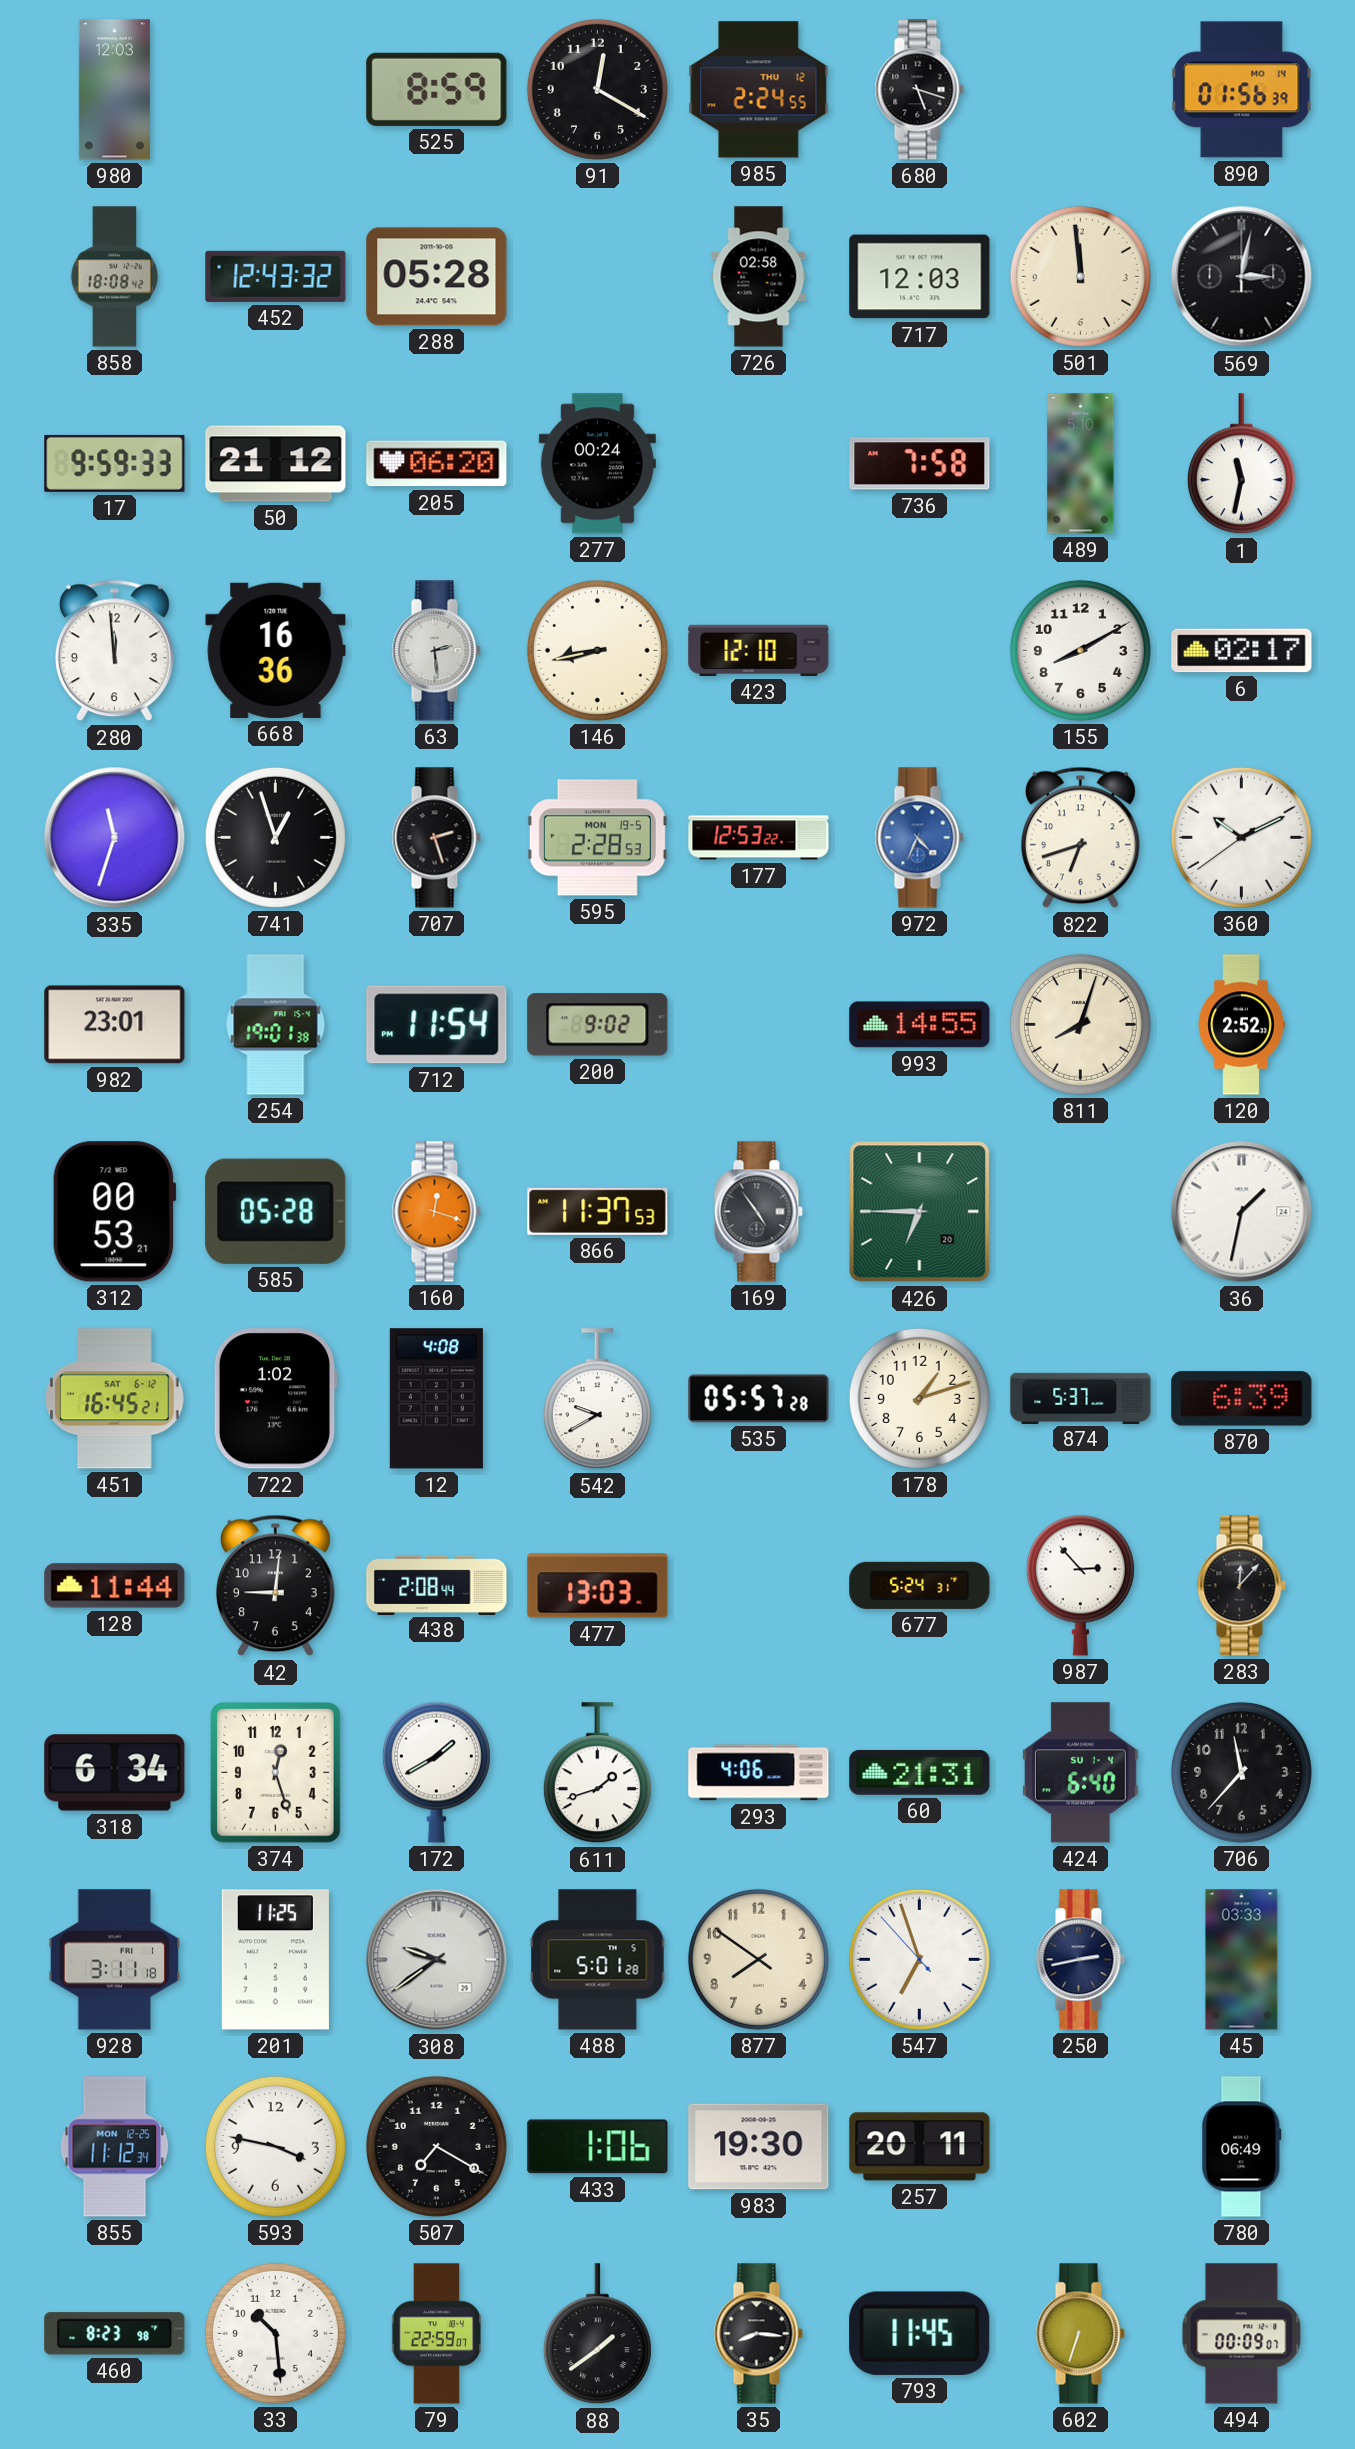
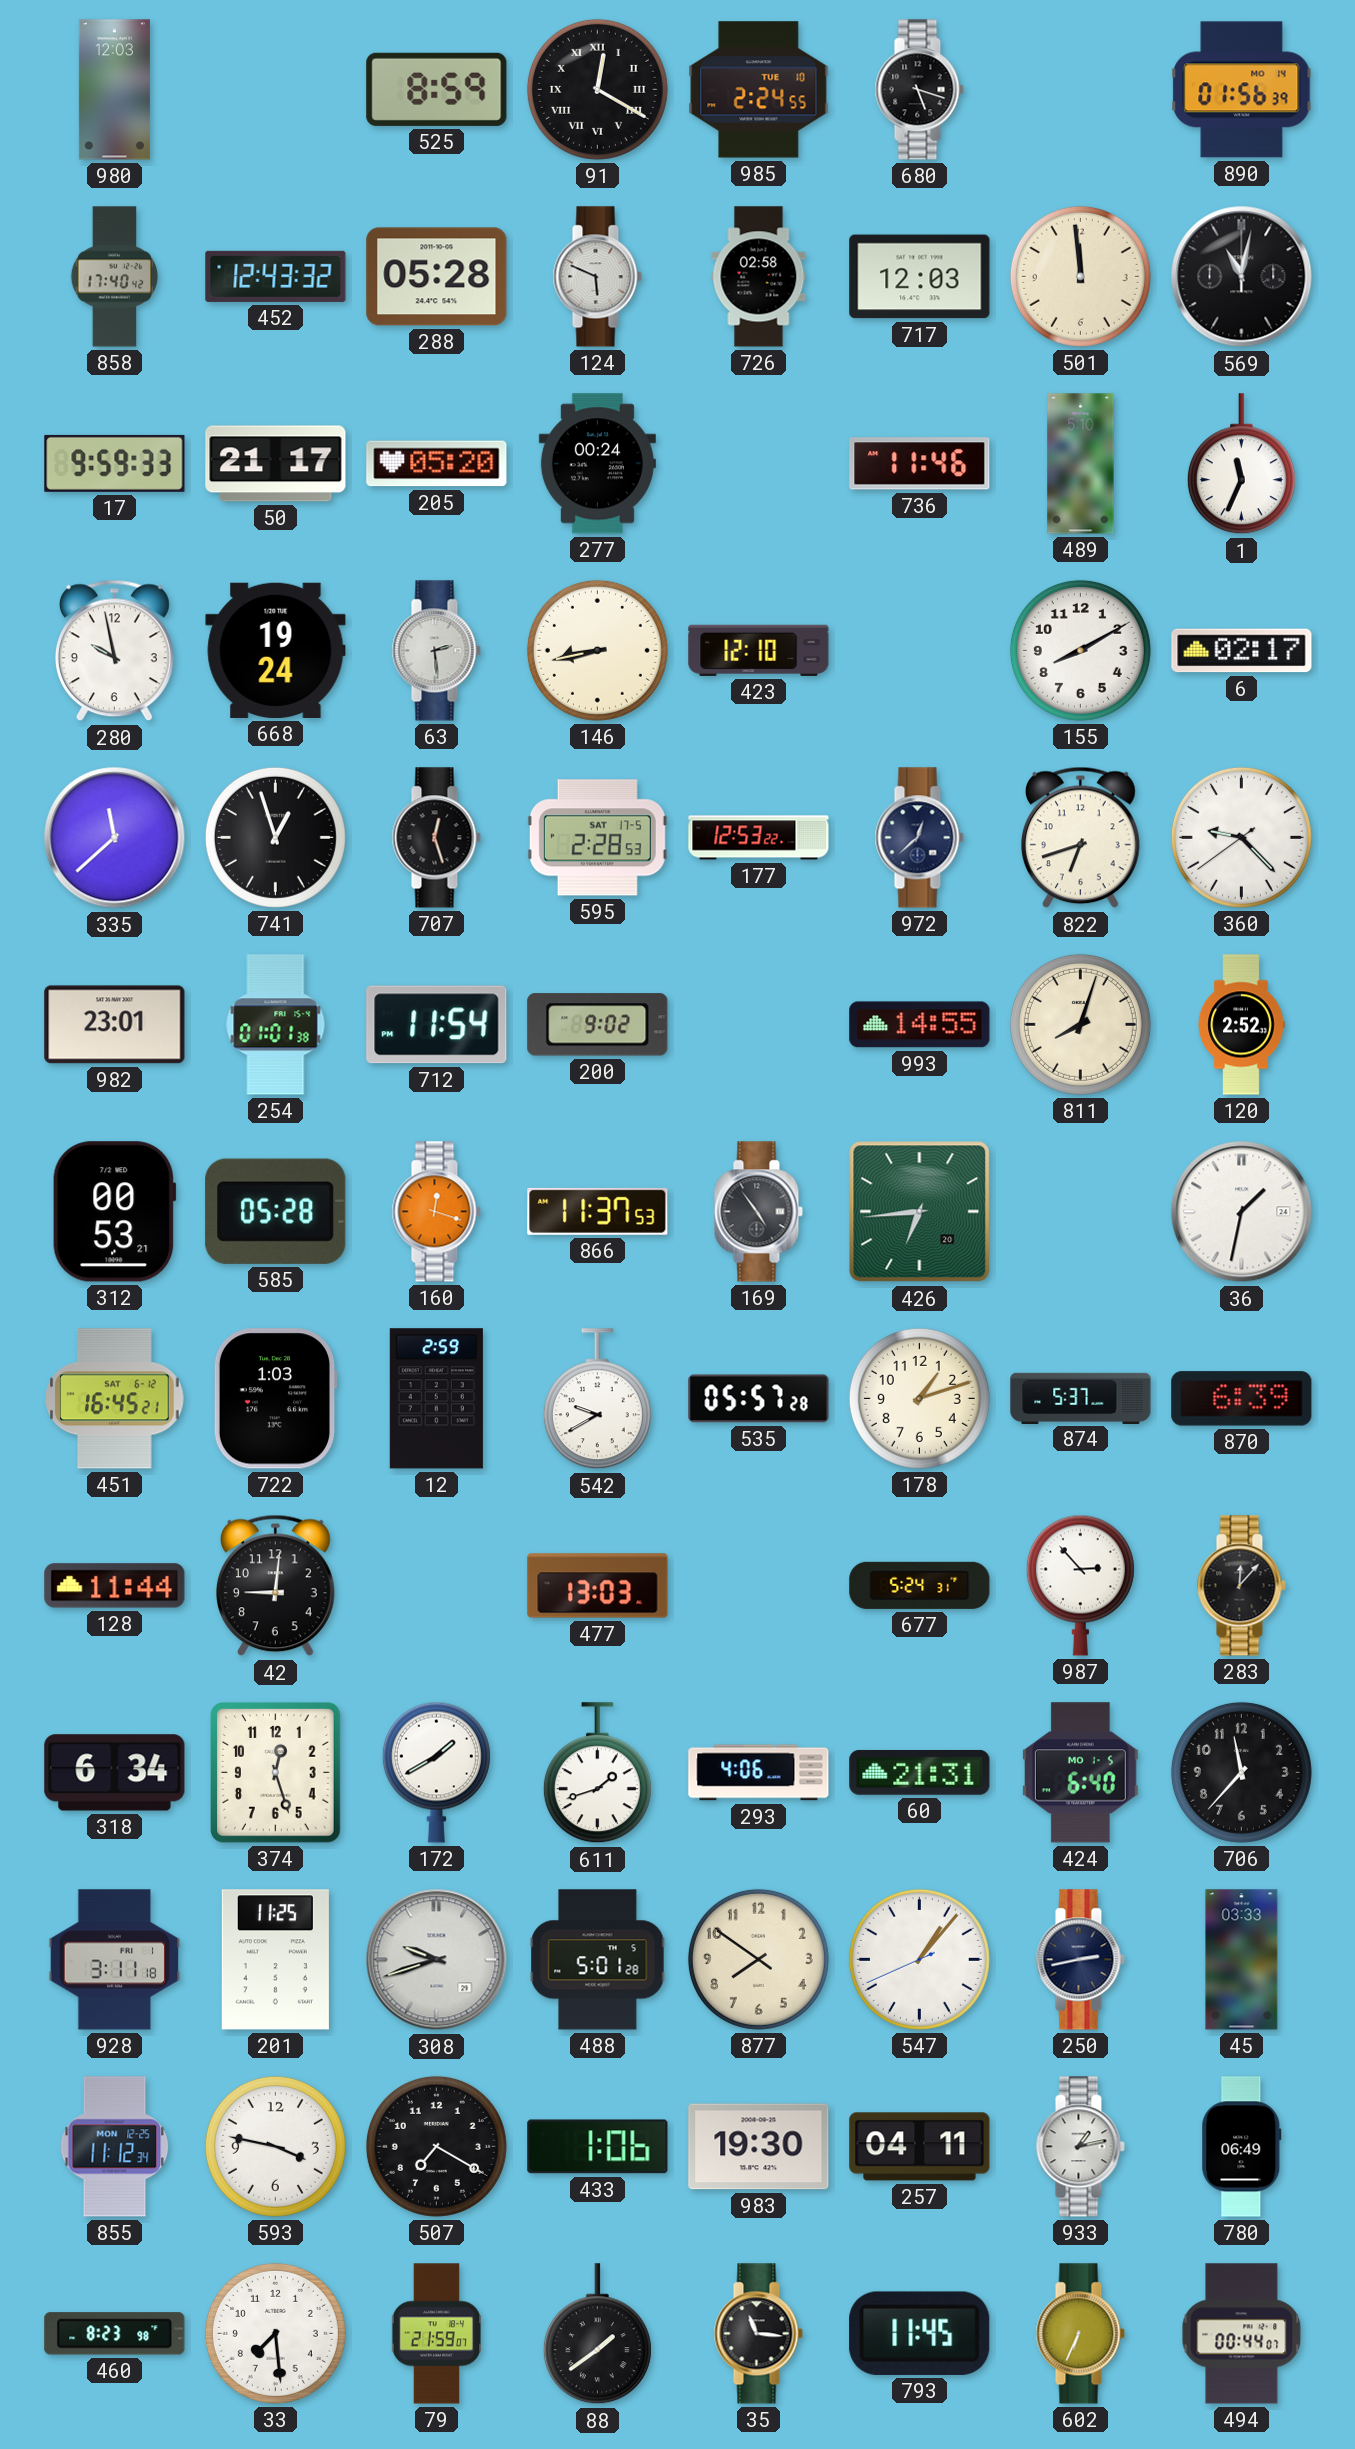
91 numerals: Arabic -> Roman (597, 89)
985 date: THU 12 -> TUE 10 (759, 90)
858: 18:08 -> 17:40 (115, 277)
124: none -> 5:49 (597, 277)
569: 3:02 -> 11:02 (1242, 277)
50: 21:12 -> 21:17 (276, 464)
205: 06:20 -> 05:20 (437, 464)
736: 7:58 -> 11:46 (920, 464)
1: 11:32 -> 11:34 (1241, 464)
280: 11:59 -> 9:58 (114, 651)
668: 16:36 -> 19:24 (276, 650)
335: 11:33 -> 11:38 (115, 838)
707: 2:27 -> 12:27 (436, 838)
595 date: MON 19-5 -> SAT 17-5 (597, 838)
972: 4:34 -> 12:38 (919, 838)
972 dial: blue -> navy (919, 838)
360: 10:10 -> 9:22 (1241, 837)
254: 19:01 -> 01:01 (276, 1025)
426: 6:45 -> 6:44 (920, 1212)
722: 1:02 -> 1:03 (274, 1399)
12: 4:08 -> 2:59 (436, 1399)
438: 2:08 -> none (437, 1585)
424 date: SU 1-4 -> MO 1-5 (1080, 1773)
308: 9:39 -> 9:42 (437, 1960)
547: 6:56 -> 1:06 (919, 1959)
257: 20:11 -> 04:11 (920, 2147)
933: none -> 1:13 (1080, 2147)
33: 10:29 -> 7:29 (275, 2333)
79: 22:59 -> 21:59 (437, 2334)
35: 8:16 -> 11:16 (758, 2334)
602: 6:33 -> 6:34 (1080, 2334)
494: 00:09 -> 00:44 (1242, 2334)
